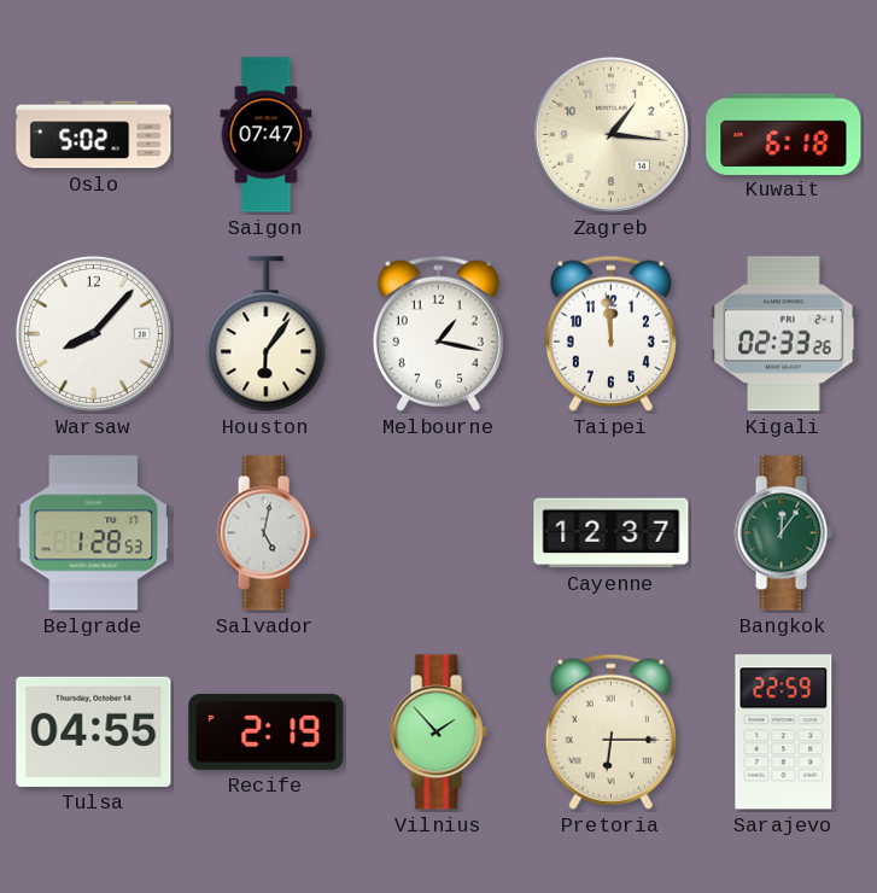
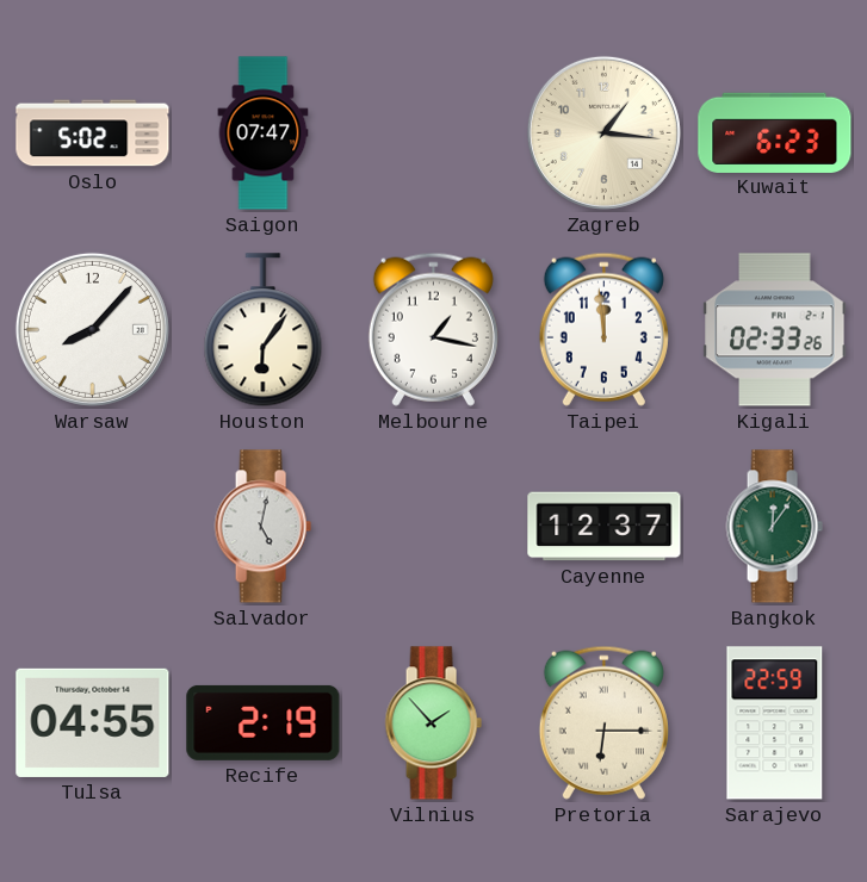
Kuwait: 6:18 -> 6:23 (775, 132)
Belgrade: 1:28 -> none (94, 533)
